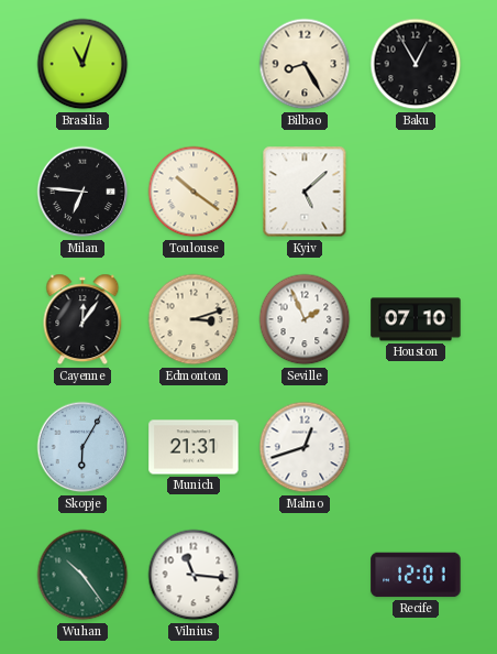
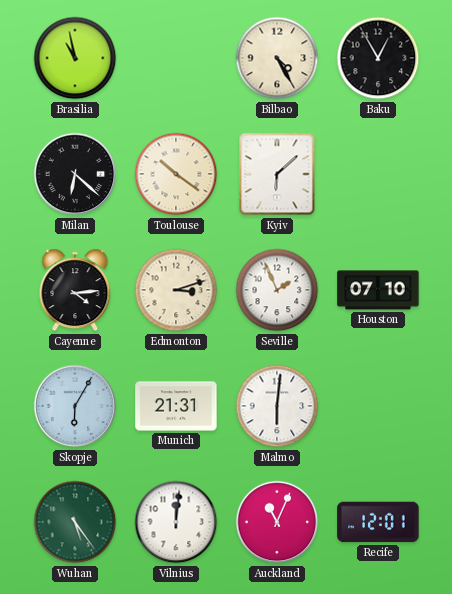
Brasilia: 11:03 -> 10:58 (75, 58)
Bilbao: 8:25 -> 4:25 (277, 58)
Milan: 6:46 -> 6:22 (75, 174)
Kyiv: 5:08 -> 6:08 (277, 174)
Cayenne: 12:06 -> 4:14 (75, 290)
Malmo: 12:42 -> 6:01 (277, 406)
Wuhan: 10:24 -> 5:24 (75, 522)
Vilnius: 11:16 -> 12:01 (176, 522)
Auckland: none -> 11:04 (277, 522)
